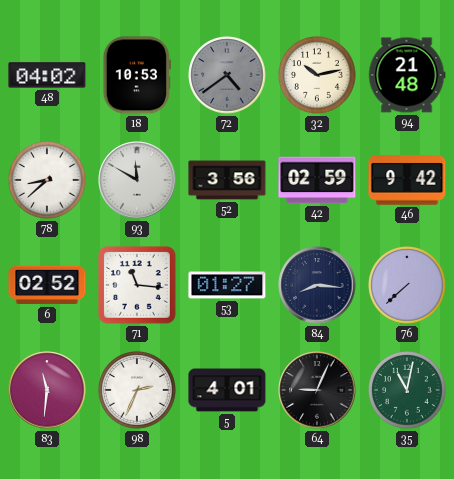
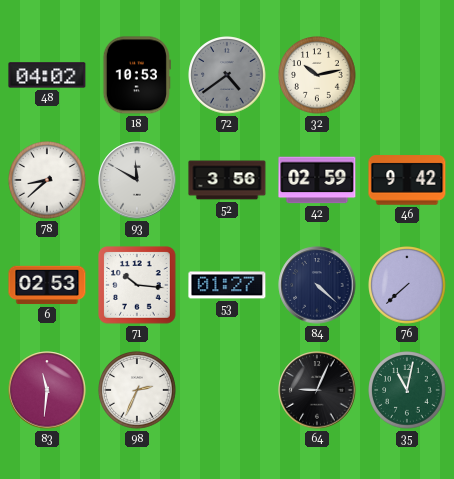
94: 21:48 -> none (407, 75)
6: 02:52 -> 02:53 (47, 285)
71: 11:16 -> 10:16 (137, 285)
84: 8:16 -> 4:22 (317, 285)
5: 4:01 -> none (227, 390)
